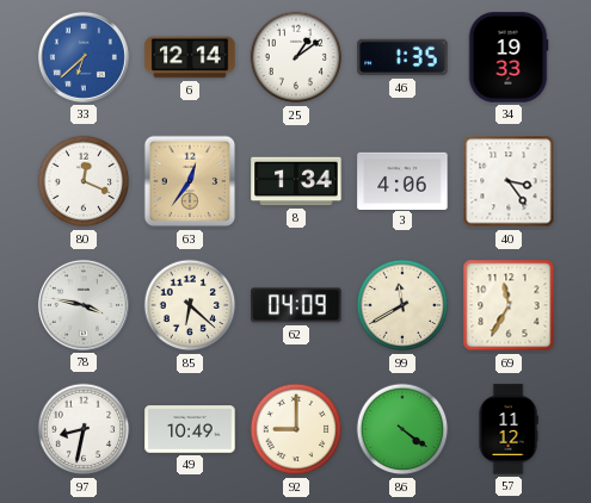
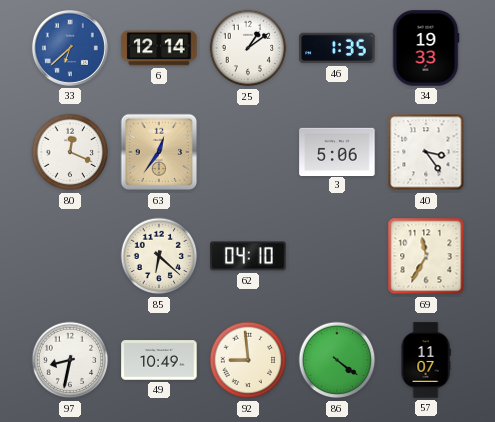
8: 1:34 -> none (296, 181)
3: 4:06 -> 5:06 (337, 151)
78: 3:47 -> none (84, 305)
62: 04:09 -> 04:10 (248, 256)
99: 11:40 -> none (402, 305)
92: 9:00 -> 8:59 (248, 360)
57: 11:12 -> 11:07 (426, 360)
